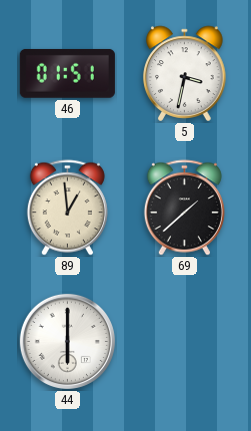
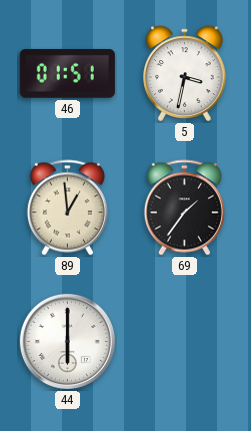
69: 1:38 -> 1:36 (184, 208)
